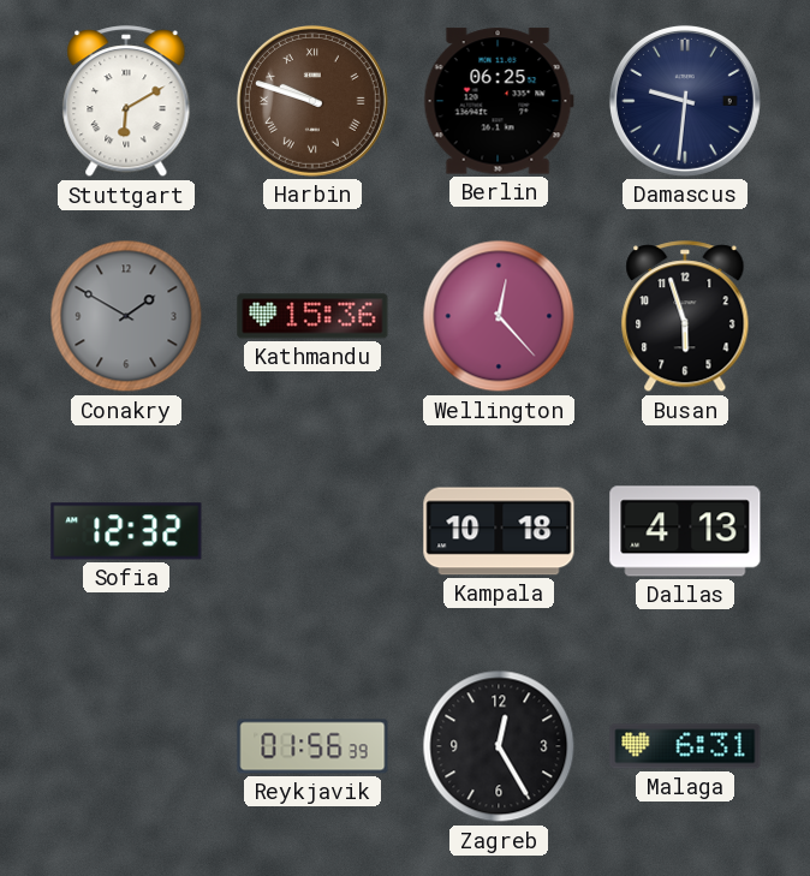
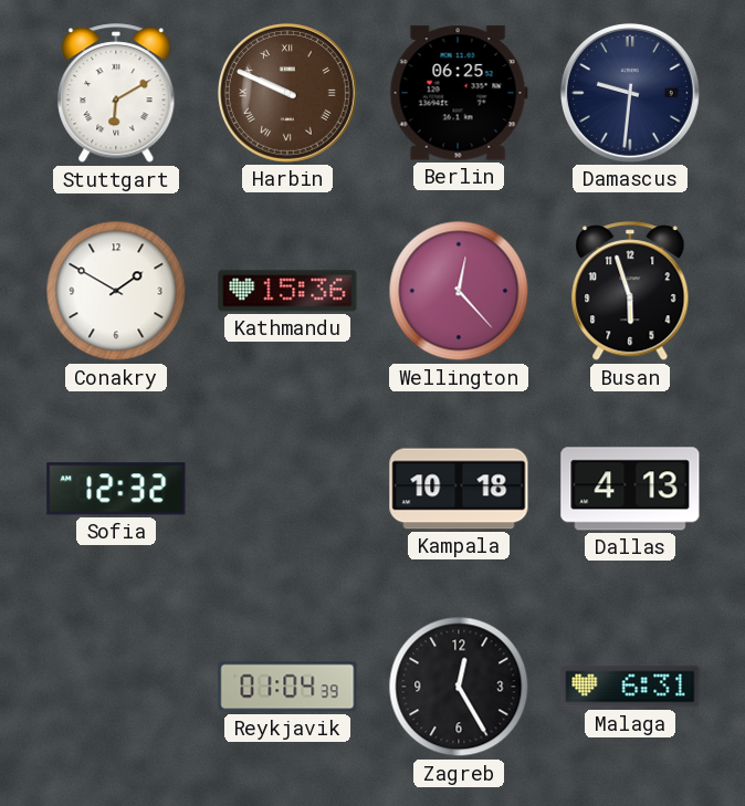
Harbin: 9:48 -> 9:49 (287, 93)
Conakry dial: grey -> white (116, 291)
Reykjavik: 01:56 -> 01:04 (287, 687)
